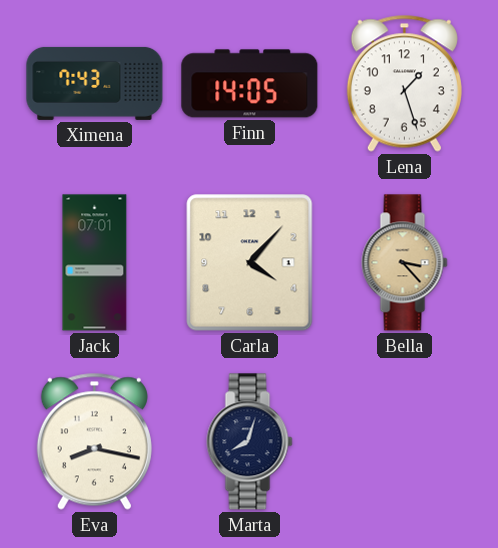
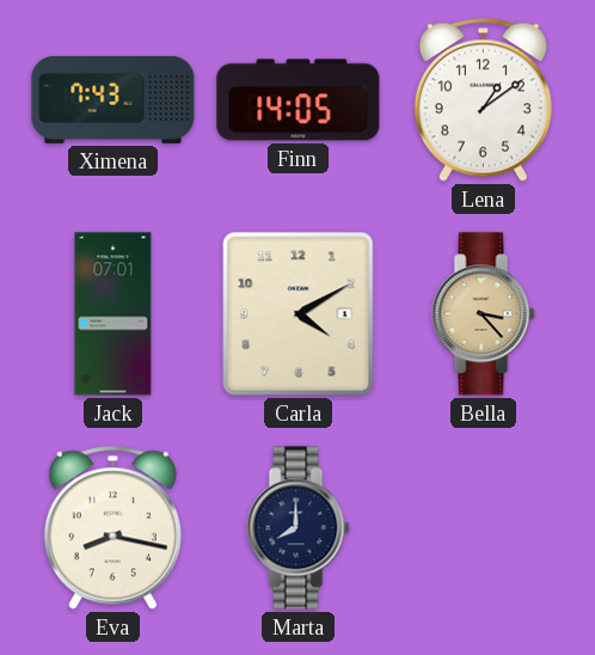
Lena: 1:27 -> 1:09 (483, 99)
Carla: 4:07 -> 4:10 (299, 314)
Marta: 8:03 -> 8:00 (299, 528)
